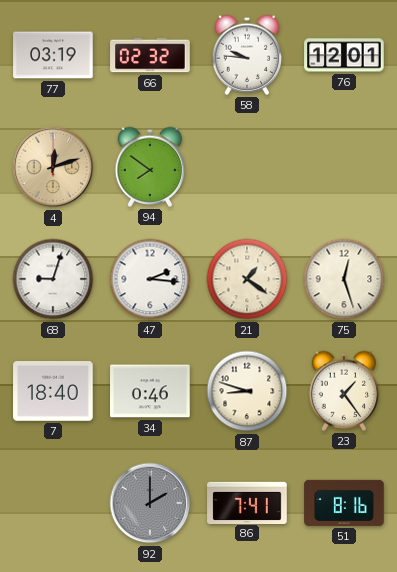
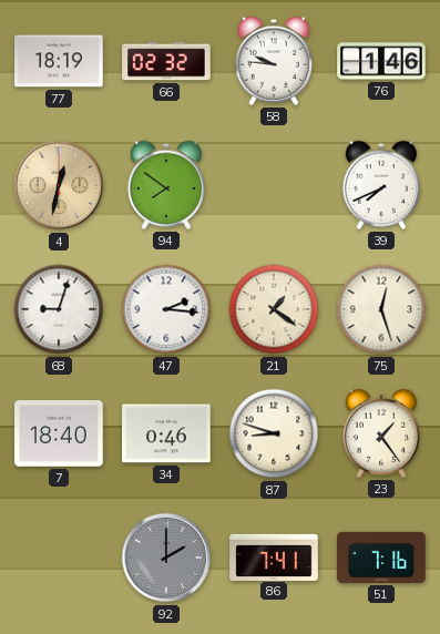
77: 03:19 -> 18:19 (59, 61)
76: 12:01 -> 1:46 (381, 61)
4: 12:12 -> 12:32 (59, 185)
39: none -> 7:41 (381, 185)
51: 8:16 -> 7:16 (381, 558)
